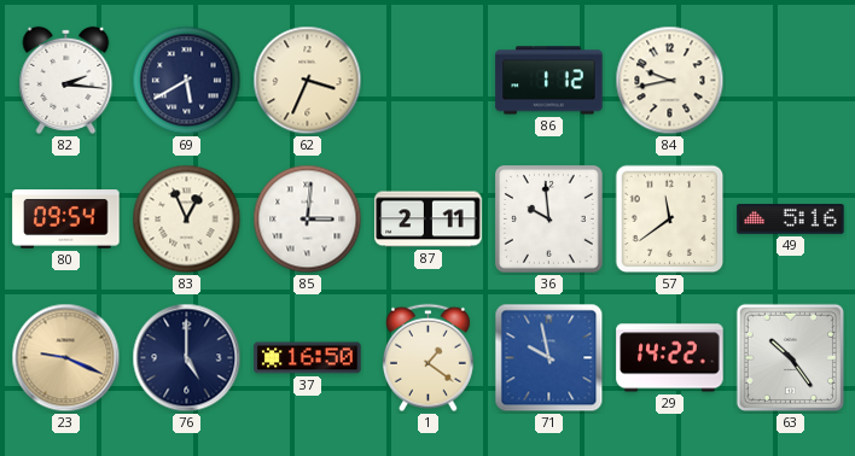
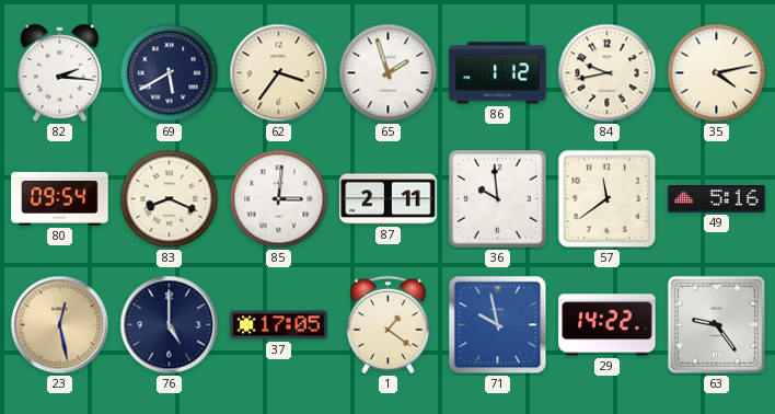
62: 3:34 -> 3:36 (279, 73)
65: none -> 1:57 (389, 73)
35: none -> 4:13 (717, 73)
83: 12:56 -> 8:19 (170, 199)
23: 9:19 -> 12:28 (60, 325)
37: 16:50 -> 17:05 (279, 325)
63: 10:24 -> 9:24 (716, 324)
